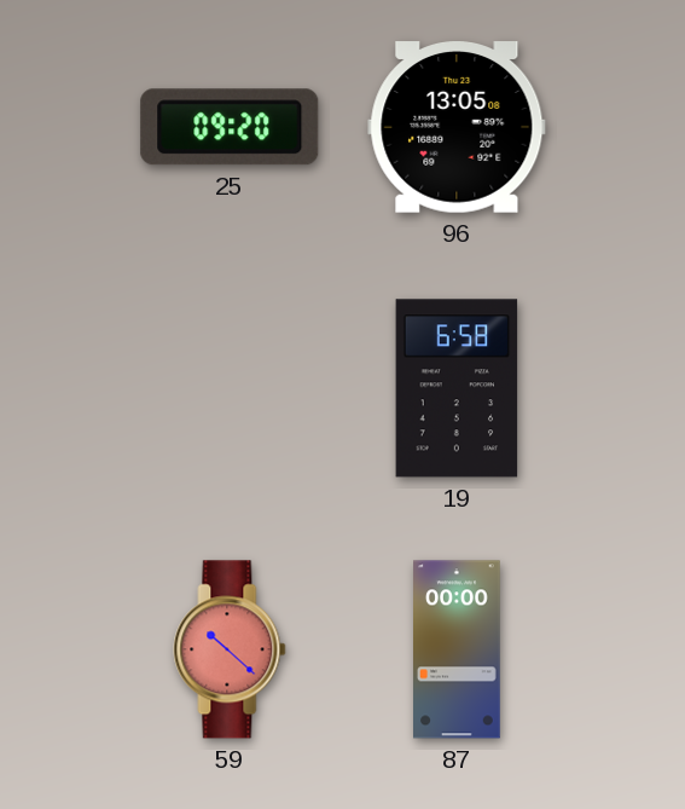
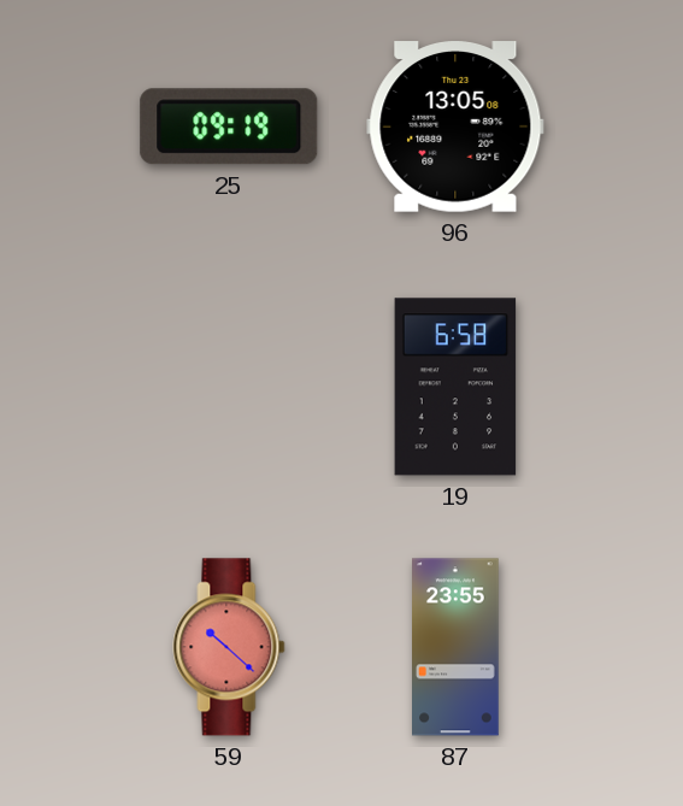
25: 09:20 -> 09:19 (229, 127)
87: 00:00 -> 23:55 (457, 647)
